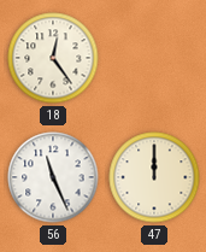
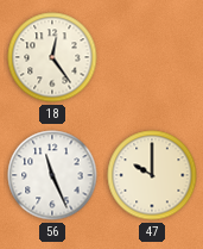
47: 12:00 -> 10:00 (152, 175)
